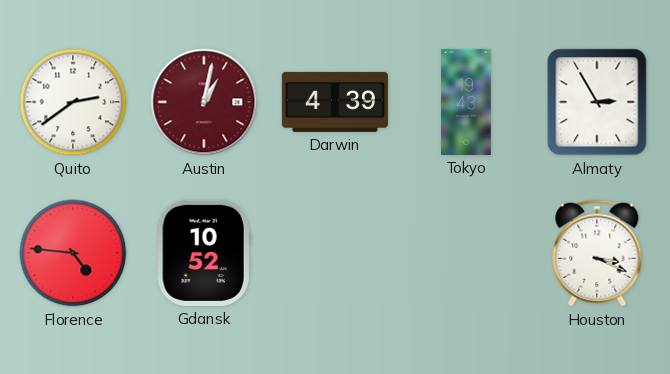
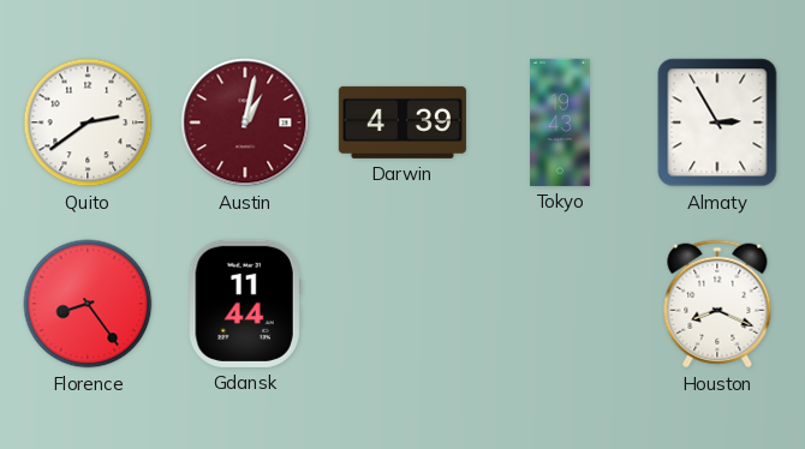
Florence: 4:46 -> 8:24 (88, 304)
Gdansk: 10:52 -> 11:44 (245, 304)
Houston: 3:19 -> 8:19 (717, 304)
